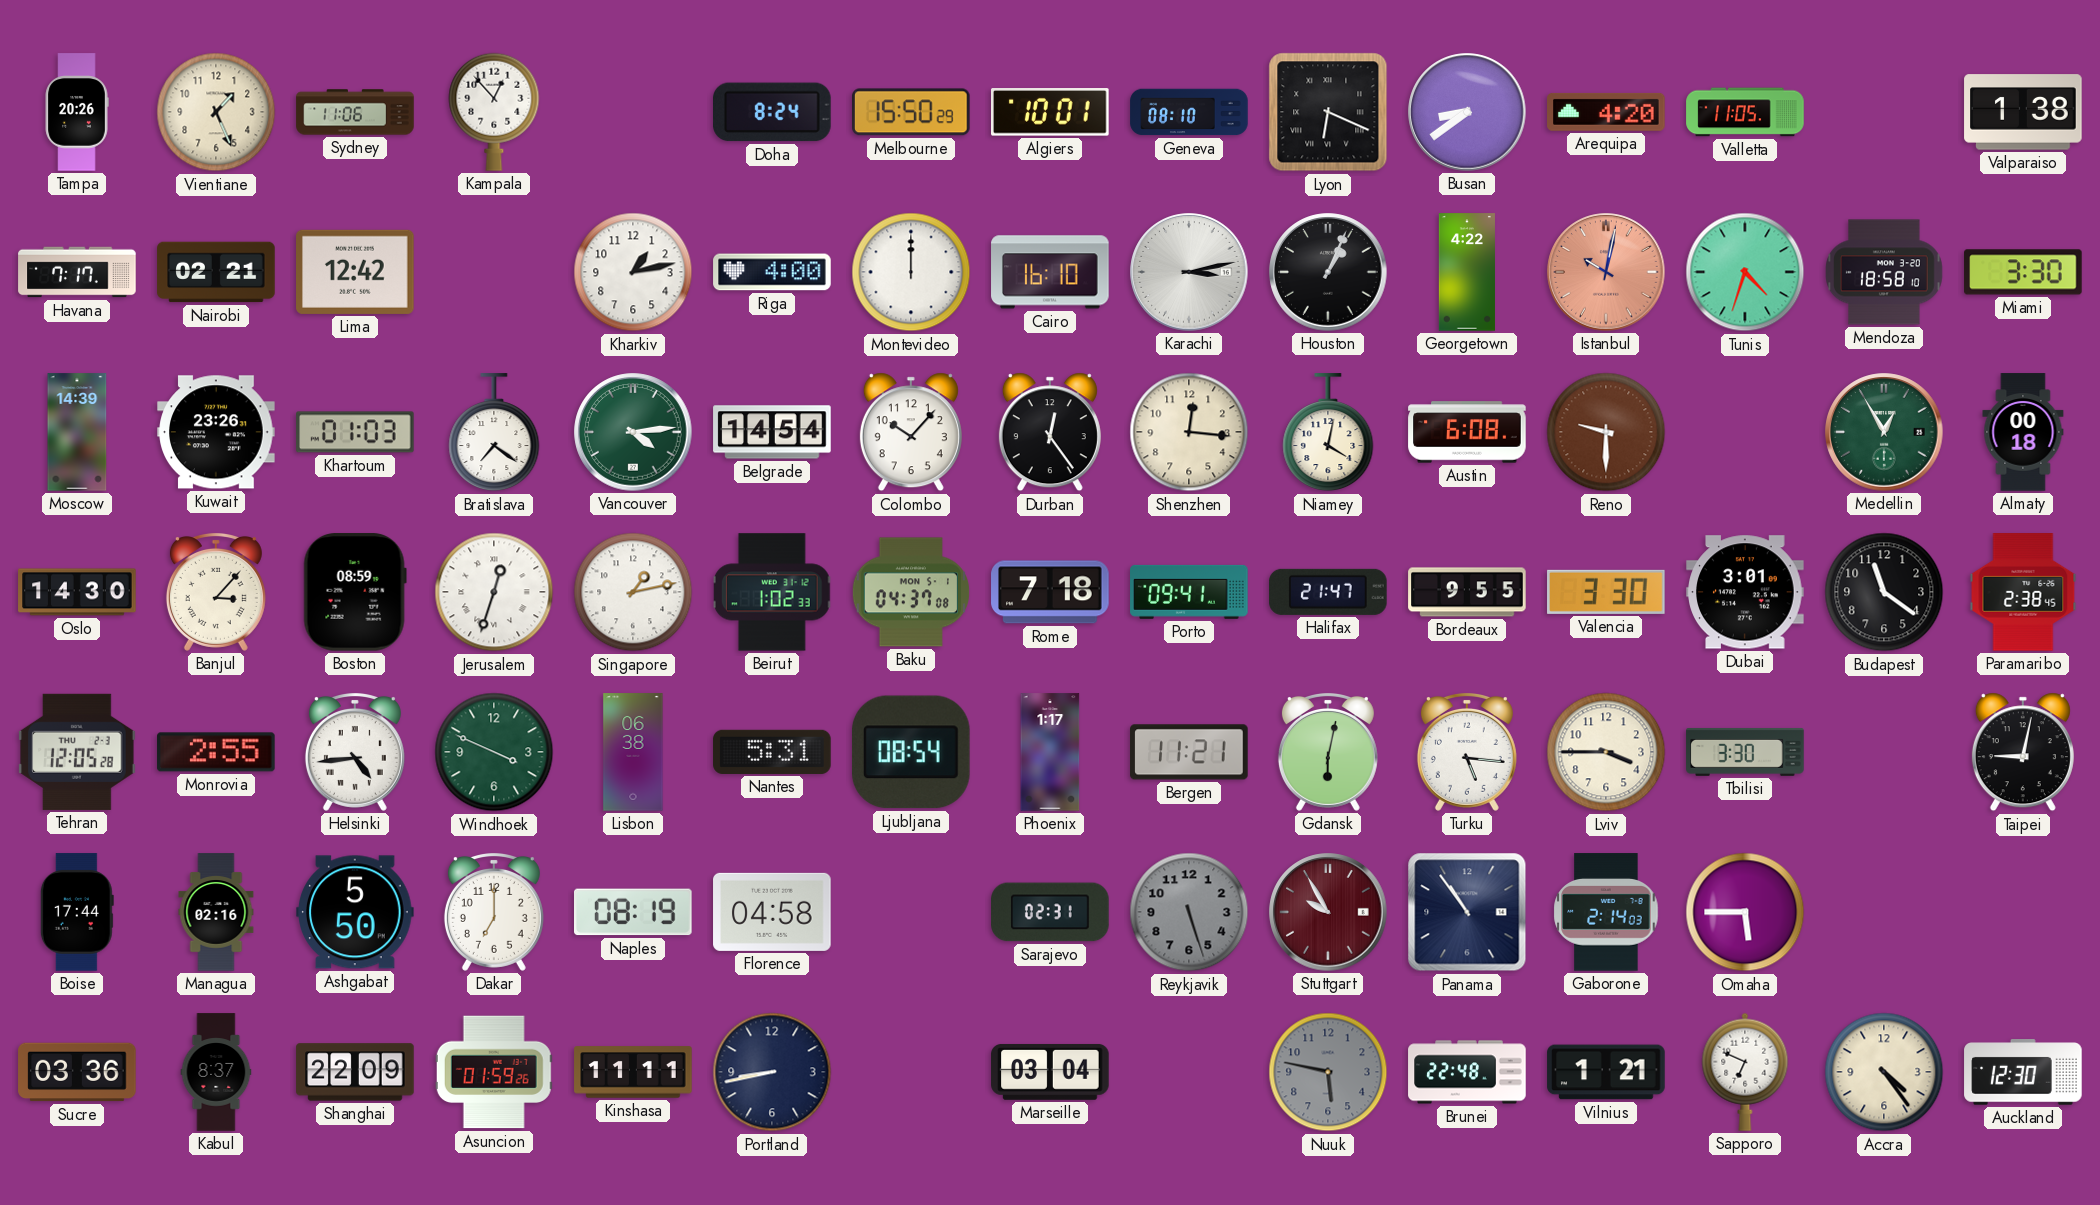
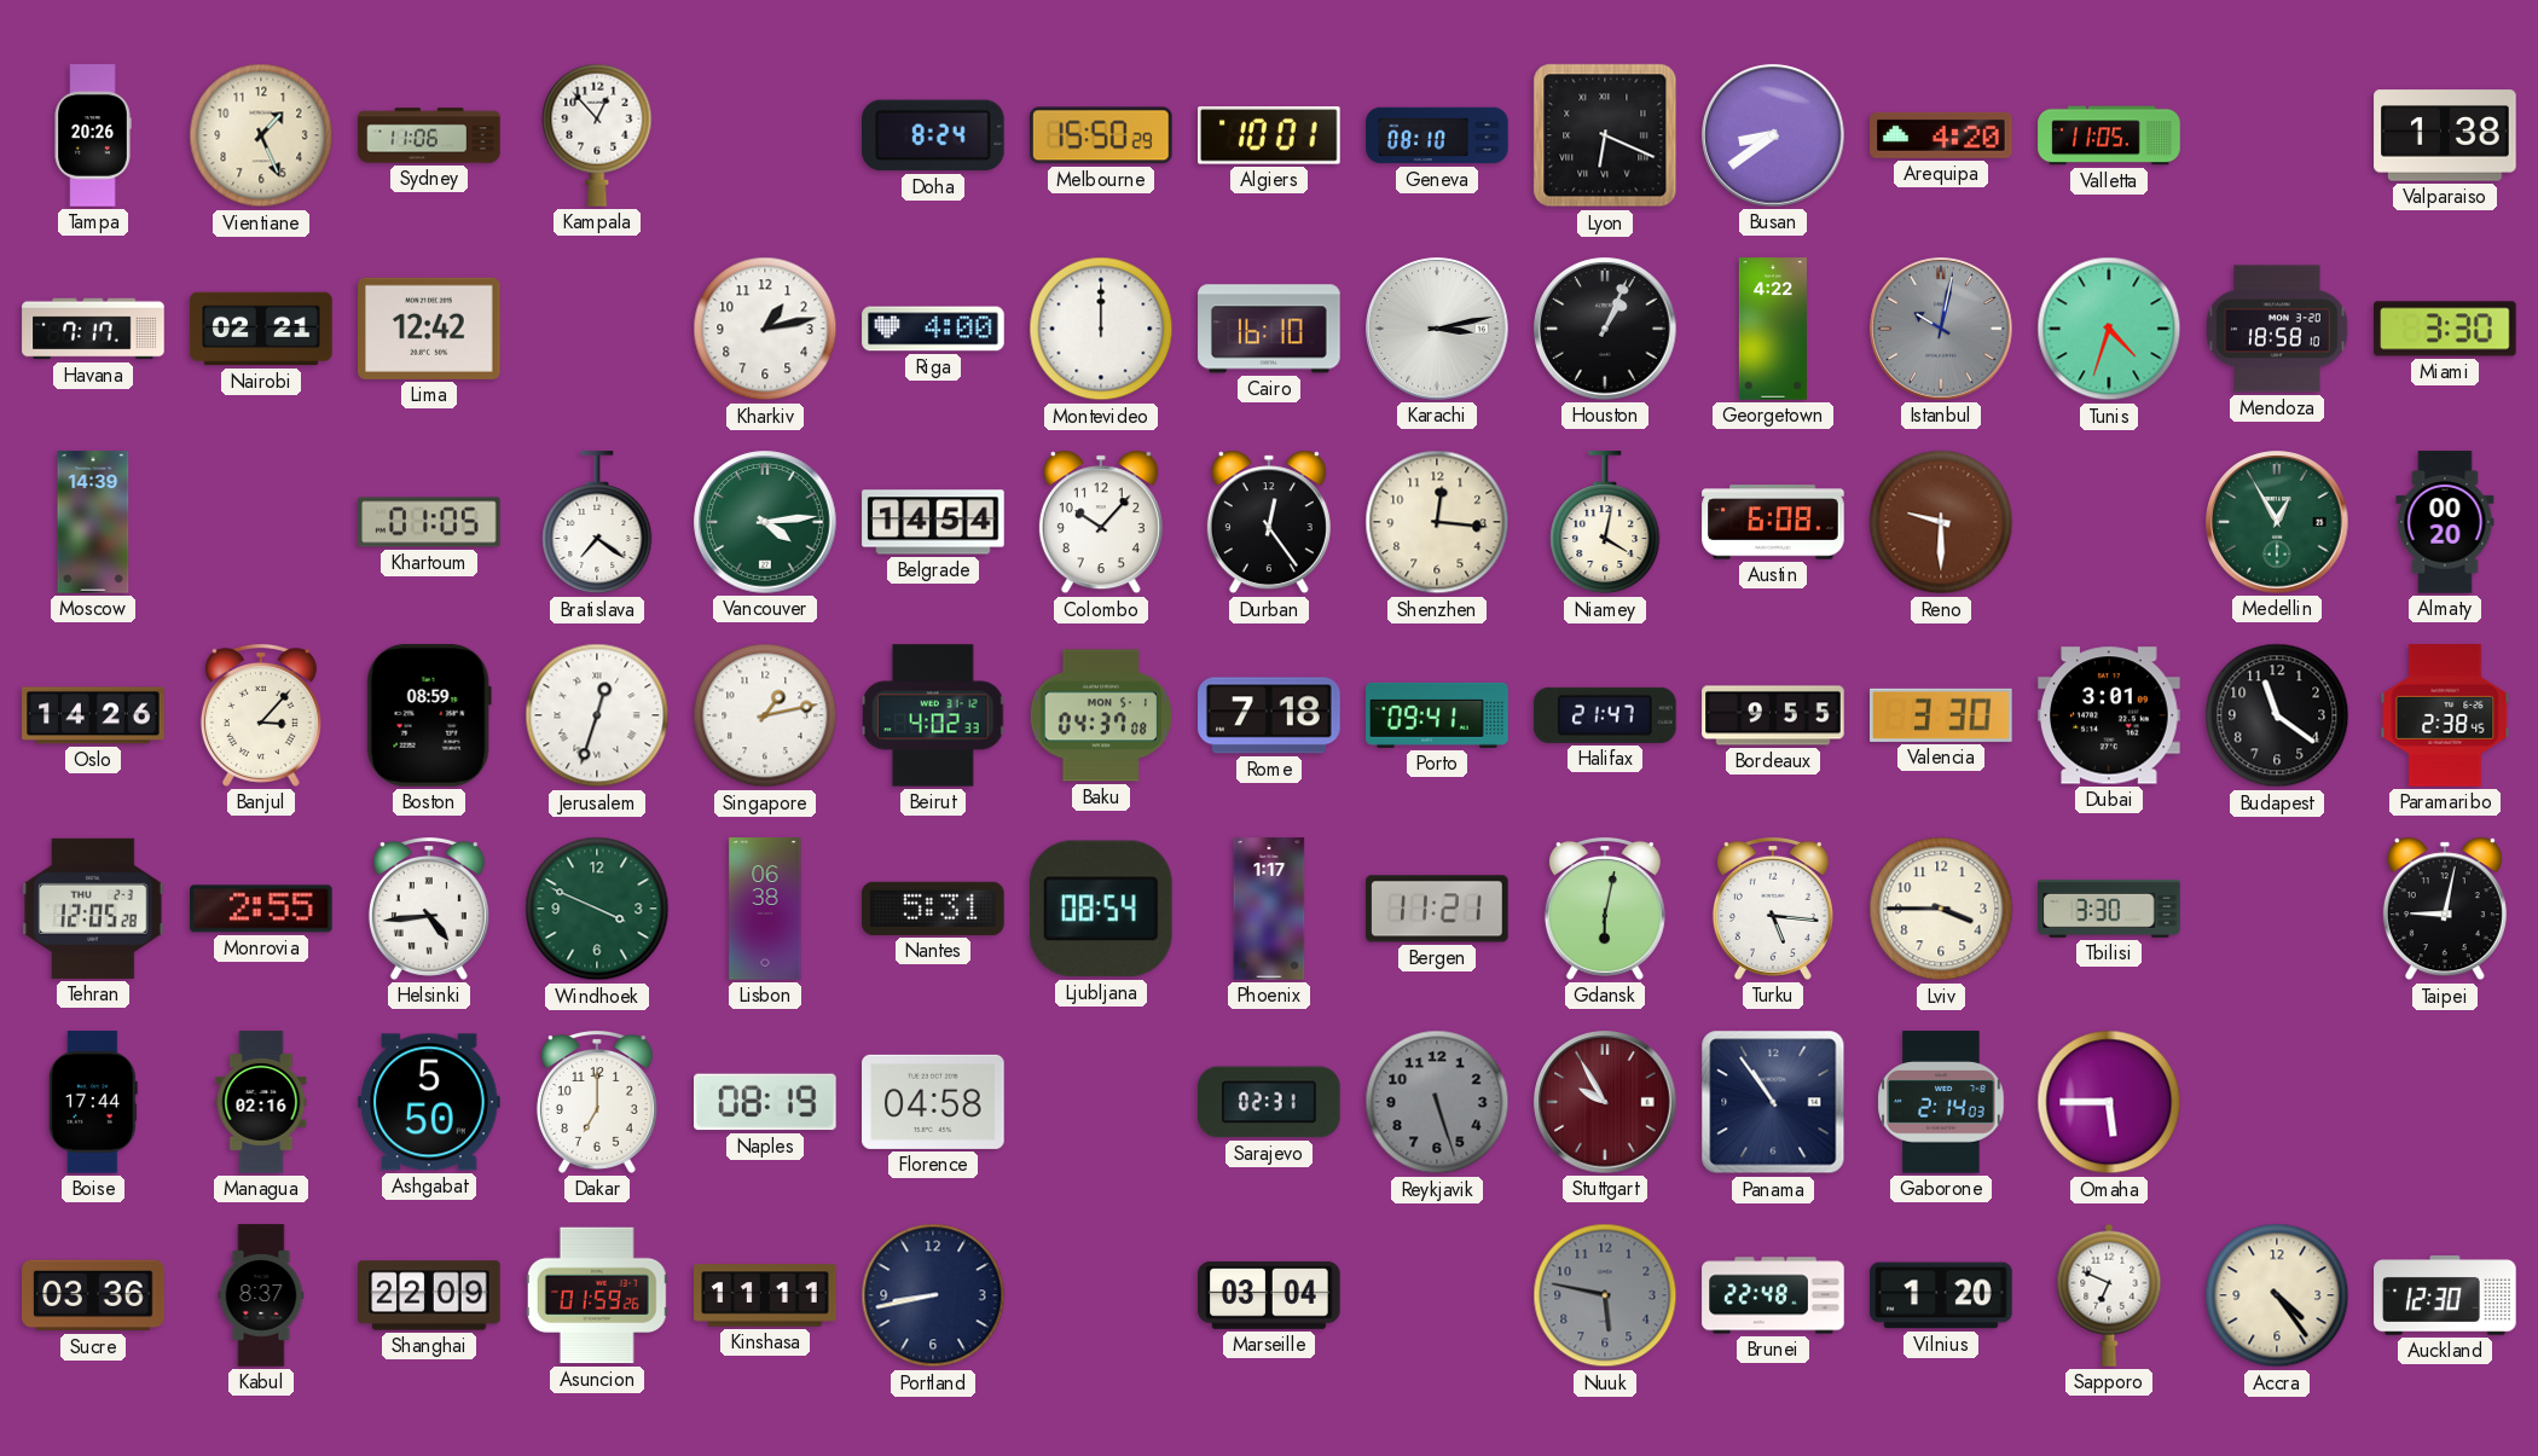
Istanbul dial: salmon -> grey (1941, 329)
Kuwait: 23:26 -> none (216, 432)
Khartoum: 01:03 -> 01:05 (429, 522)
Almaty: 00:18 -> 00:20 (2445, 522)
Oslo: 14:30 -> 14:26 (93, 715)
Beirut: 1:02 -> 4:02 (933, 715)
Vilnius: 1:21 -> 1:20 (1941, 1295)
